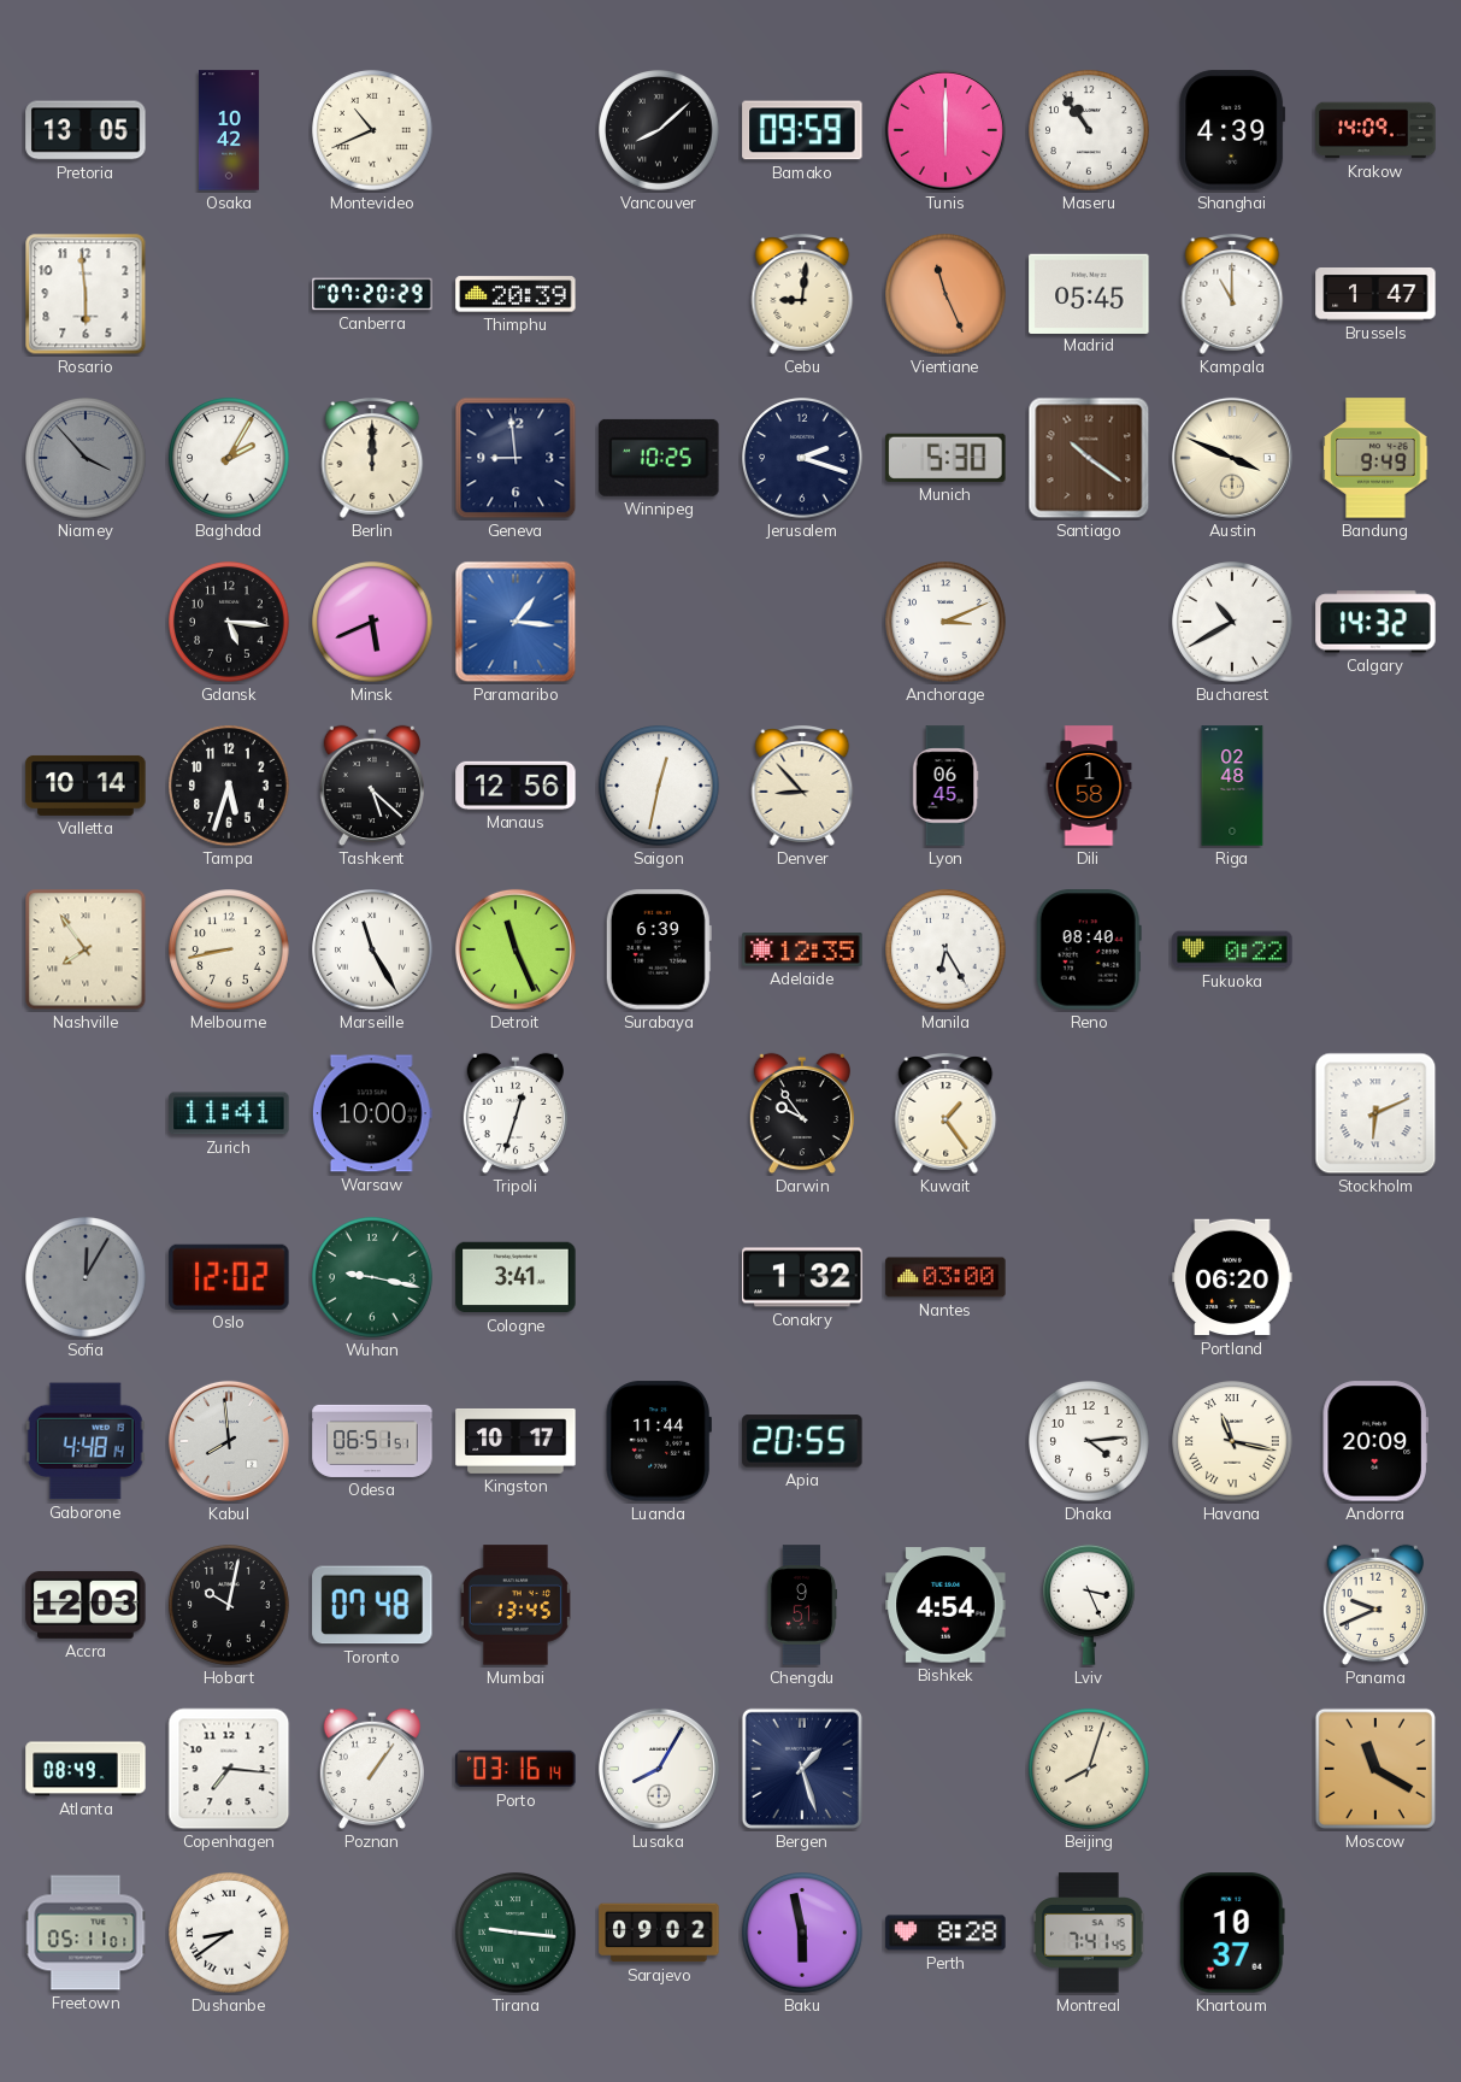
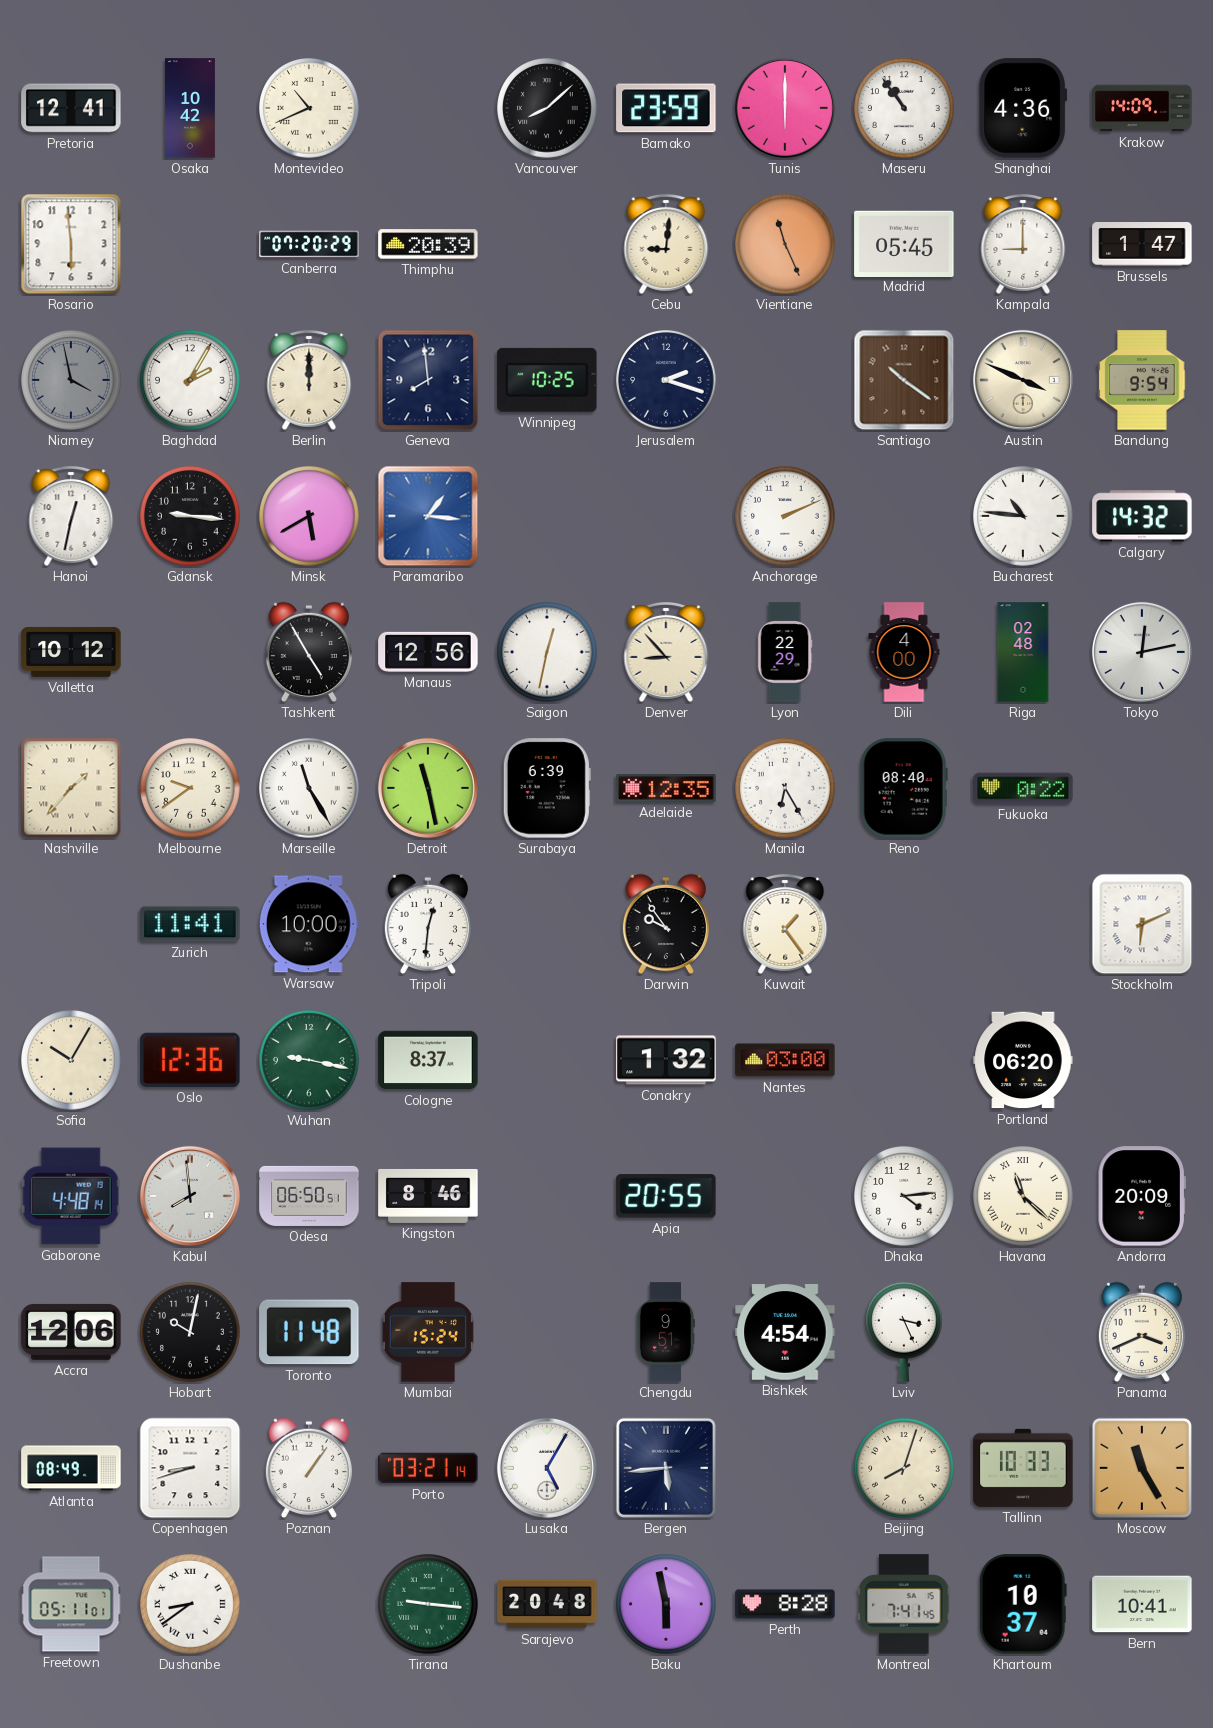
Pretoria: 13:05 -> 12:41 (71, 108)
Bamako: 09:59 -> 23:59 (666, 108)
Shanghai: 4:39 -> 4:36 (1023, 108)
Kampala: 11:00 -> 9:00 (1023, 245)
Niamey: 3:53 -> 3:58 (71, 380)
Geneva: 8:59 -> 7:59 (428, 380)
Munich: 5:30 -> none (945, 458)
Bandung: 9:49 -> 9:54 (1142, 380)
Hanoi: none -> 12:32 (71, 517)
Gdansk: 5:16 -> 9:16 (190, 516)
Minsk: 5:41 -> 5:40 (309, 516)
Anchorage: 3:11 -> 2:11 (785, 516)
Bucharest: 10:40 -> 10:46 (1023, 516)
Valletta: 10:14 -> 10:12 (71, 652)
Tampa: 5:33 -> none (229, 786)
Tashkent: 5:22 -> 4:55 (309, 652)
Lyon: 06:45 -> 22:29 (785, 652)
Dili: 1:58 -> 4:00 (904, 652)
Tokyo: none -> 12:13 (1142, 652)
Nashville: 7:54 -> 1:37 (71, 788)
Melbourne: 8:43 -> 9:39 (190, 788)
Detroit: 11:26 -> 11:28 (428, 788)
Tripoli: 12:33 -> 12:31 (428, 924)
Sofia: 12:05 -> 10:05 (71, 1060)
Sofia dial: grey -> cream (71, 1060)
Oslo: 12:02 -> 12:36 (190, 1060)
Cologne: 3:41 -> 8:37 (428, 1060)
Odesa: 06:51 -> 06:50 (309, 1196)
Kingston: 10:17 -> 8:46 (428, 1196)
Luanda: 11:44 -> none (659, 1441)
Havana: 11:17 -> 11:22 (1023, 1196)
Accra: 12:03 -> 12:06 (71, 1332)
Toronto: 07:48 -> 11:48 (309, 1332)
Mumbai: 13:45 -> 15:24 (428, 1332)
Panama: 9:41 -> 3:41 (1142, 1332)
Copenhagen: 7:16 -> 8:42 (190, 1468)
Porto: 03:16 -> 03:21 (428, 1468)
Lusaka: 8:05 -> 5:05 (547, 1468)
Bergen: 1:27 -> 5:44 (666, 1468)
Tallinn: none -> 10:33 (1023, 1468)
Moscow: 11:20 -> 11:25 (1142, 1468)
Sarajevo: 09:02 -> 20:48 (547, 1604)
Bern: none -> 10:41 (1142, 1604)
